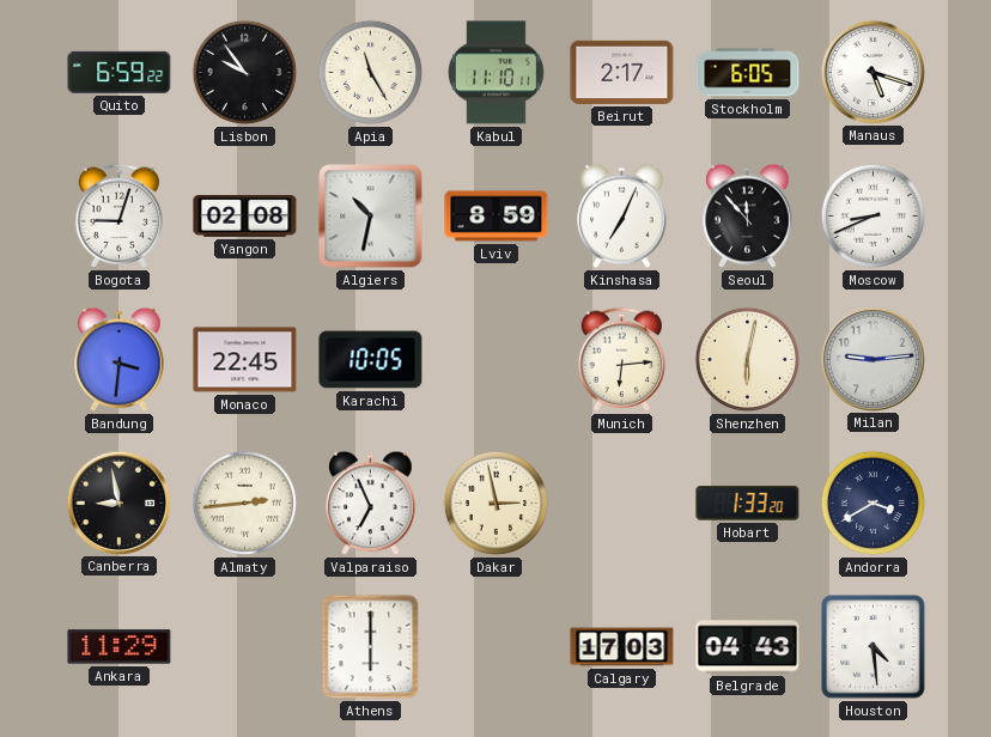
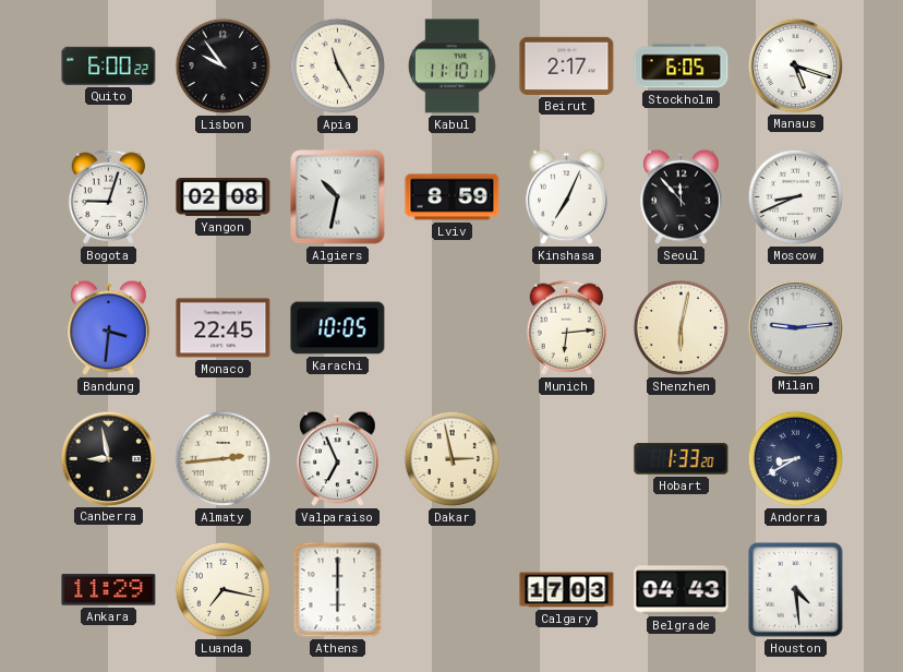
Quito: 6:59 -> 6:00 (109, 65)
Andorra: 3:40 -> 8:40 (796, 459)
Luanda: none -> 7:17 (224, 590)
